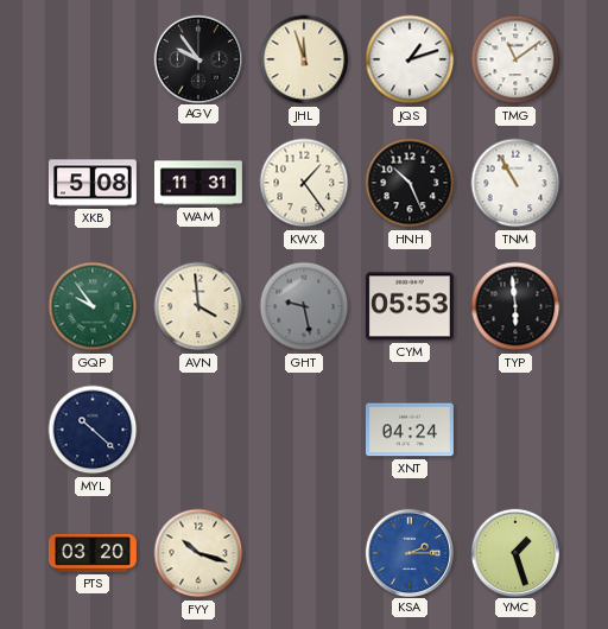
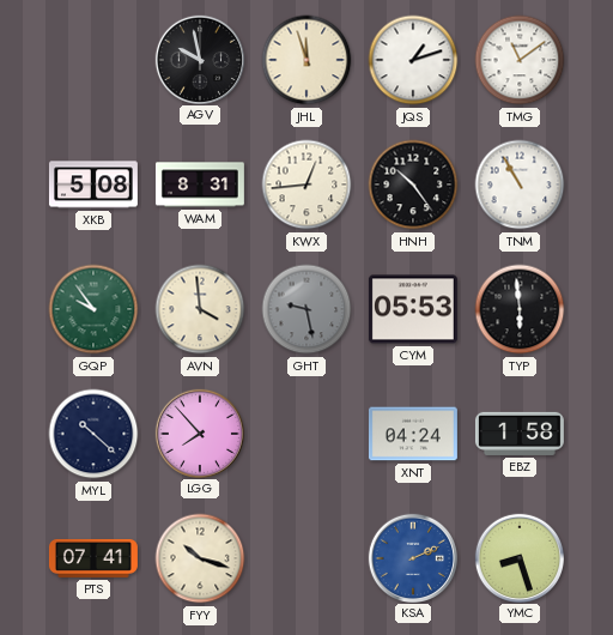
AGV: 9:54 -> 9:58 (199, 59)
WAM: 11:31 -> 8:31 (200, 185)
KWX: 1:24 -> 12:44 (306, 185)
HNH: 10:26 -> 10:24 (413, 185)
LGG: none -> 7:53 (199, 433)
EBZ: none -> 1:58 (520, 434)
PTS: 03:20 -> 07:41 (93, 558)
KSA: 2:15 -> 2:11 (412, 557)
YMC: 1:27 -> 8:27 (518, 557)
